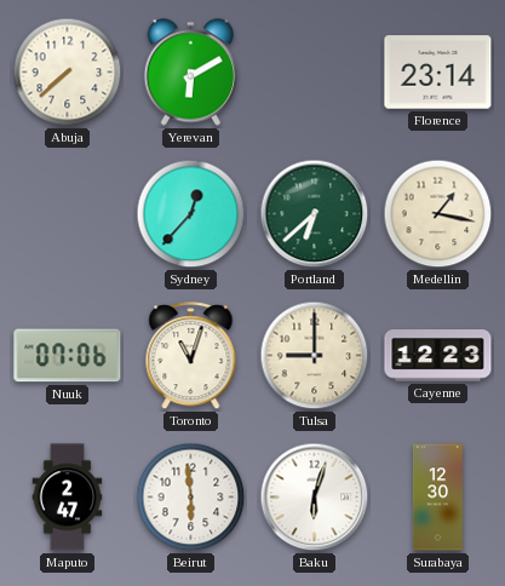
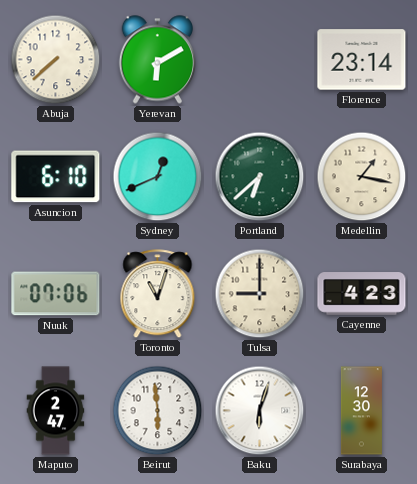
Asuncion: none -> 6:10 (56, 177)
Sydney: 12:37 -> 12:41 (158, 177)
Cayenne: 12:23 -> 4:23 (362, 294)
